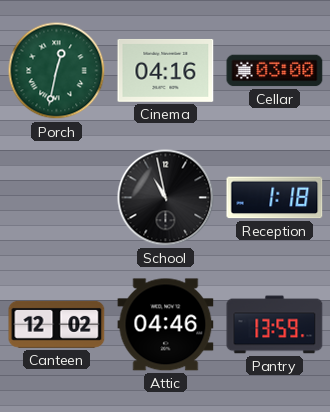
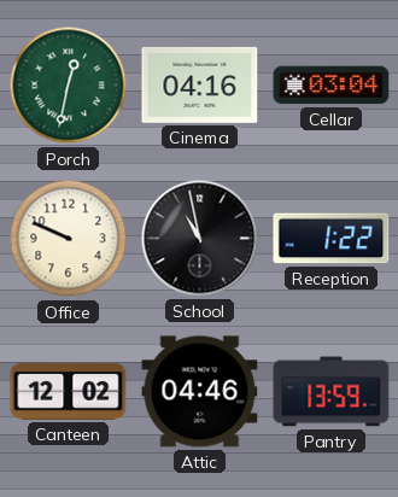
Cellar: 03:00 -> 03:04 (332, 86)
Office: none -> 9:49 (69, 239)
Reception: 1:18 -> 1:22 (332, 239)
